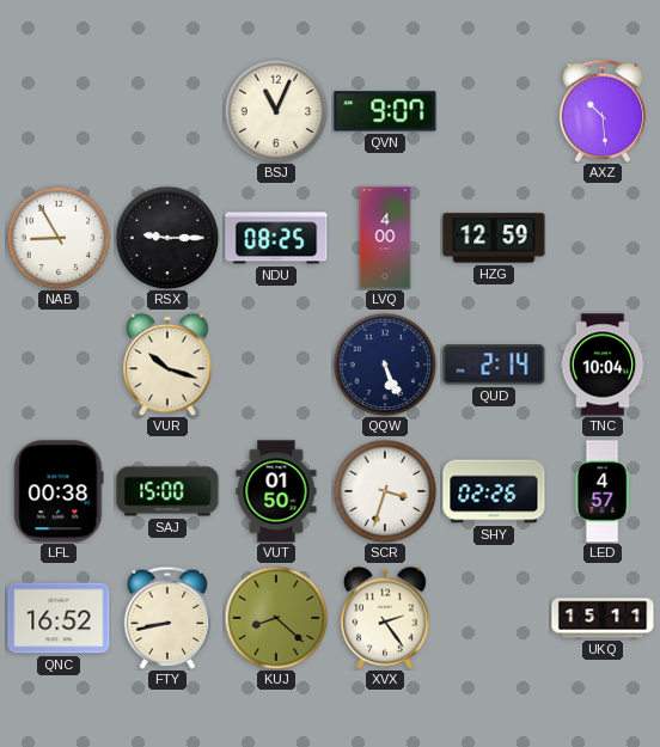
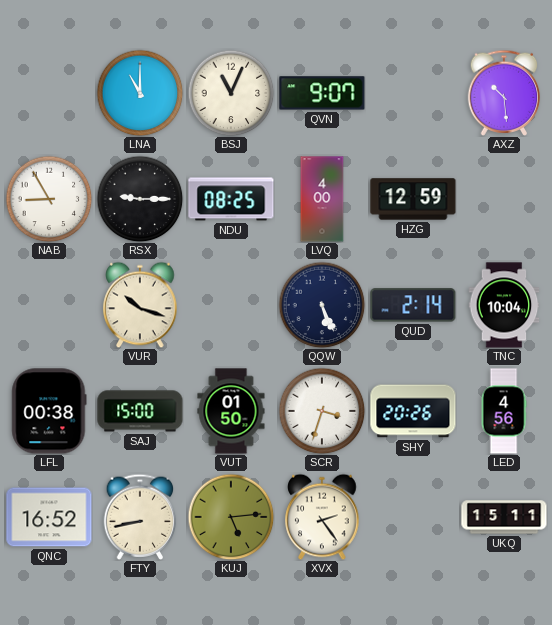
LNA: none -> 11:00 (140, 93)
SHY: 02:26 -> 20:26 (413, 411)
LED: 4:57 -> 4:56 (504, 411)
KUJ: 8:22 -> 5:14 (231, 517)
